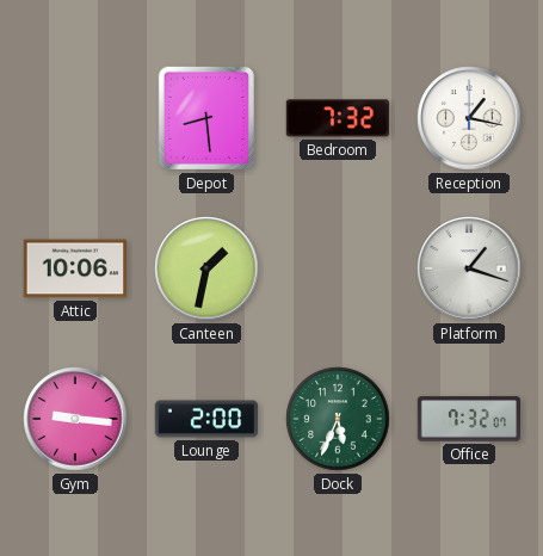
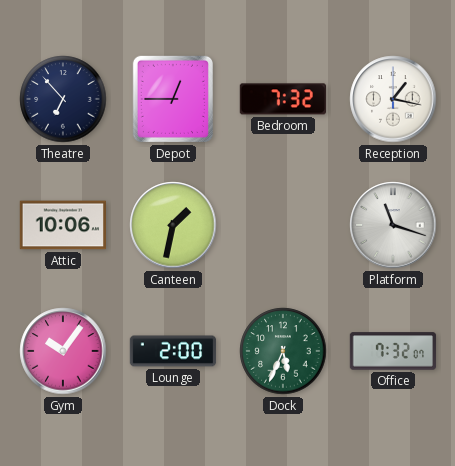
Theatre: none -> 6:53 (63, 99)
Depot: 8:29 -> 12:45 (173, 99)
Platform: 1:18 -> 11:18 (393, 225)
Gym: 9:16 -> 10:06 (63, 351)
